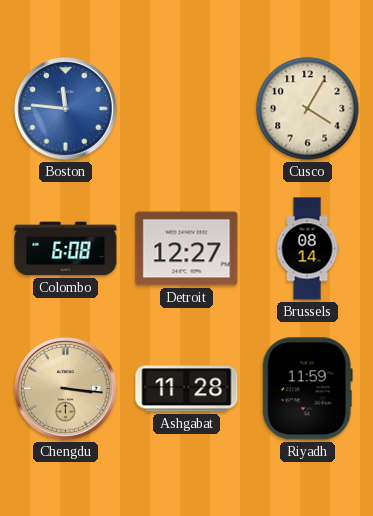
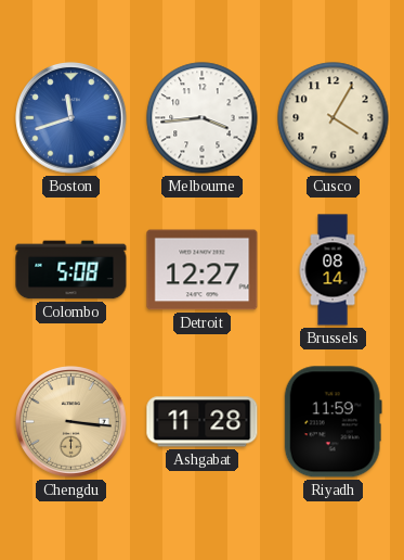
Boston: 11:46 -> 11:42 (71, 118)
Melbourne: none -> 3:44 (203, 118)
Colombo: 6:08 -> 5:08 (71, 270)
